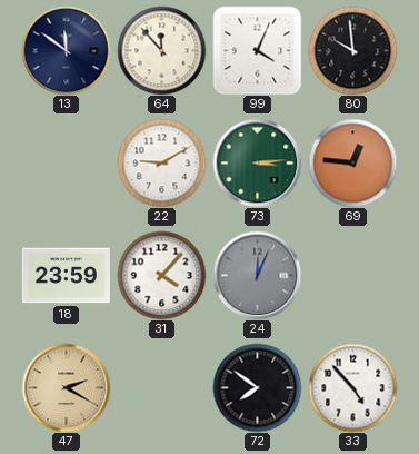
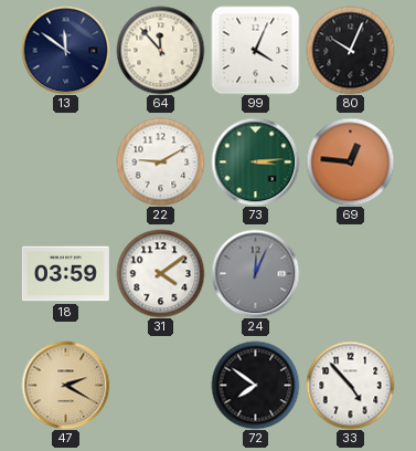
80: 9:59 -> 10:04 (350, 50)
18: 23:59 -> 03:59 (65, 274)
31: 4:07 -> 4:09 (160, 273)
